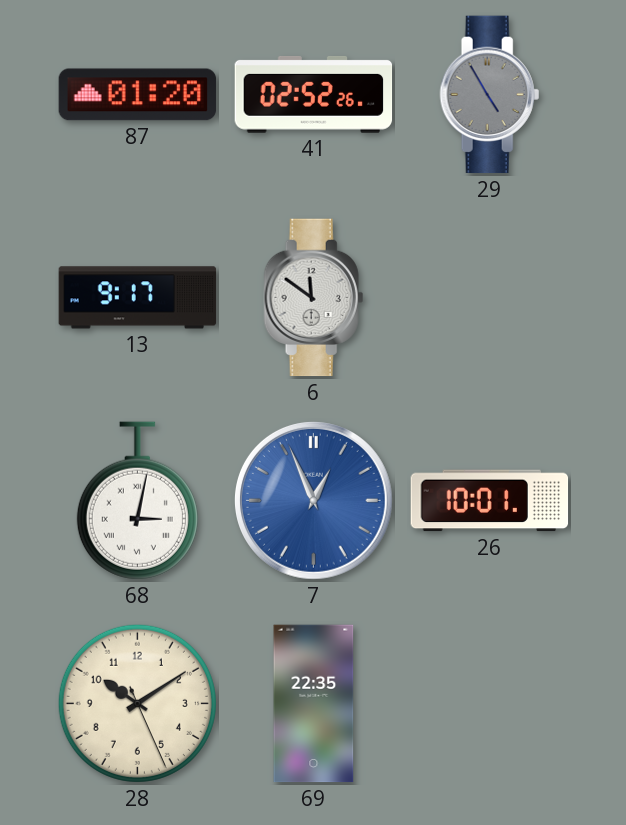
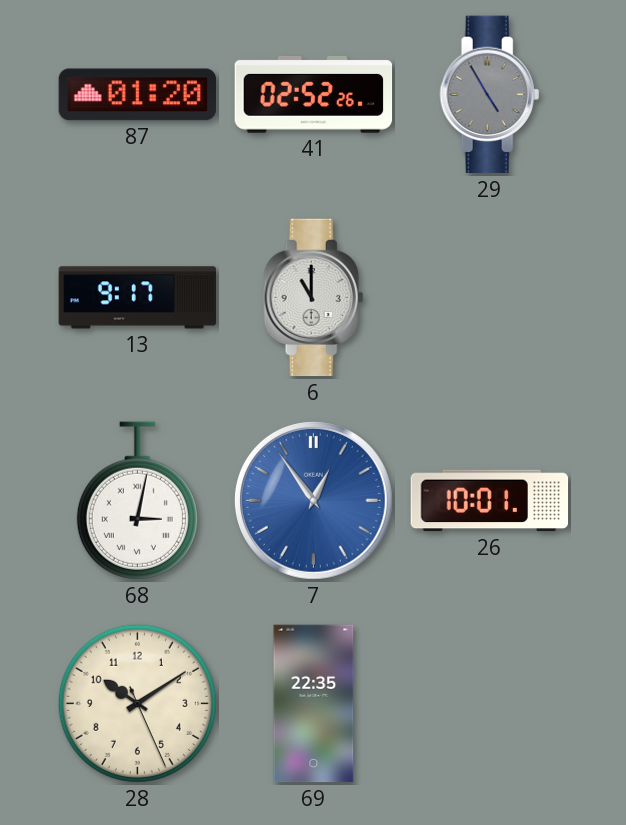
6: 11:51 -> 11:00 (314, 298)
7: 12:56 -> 12:54 (313, 500)
